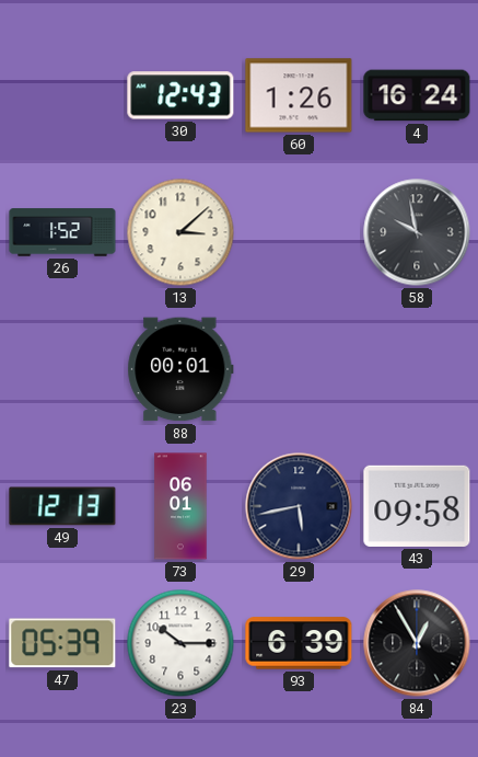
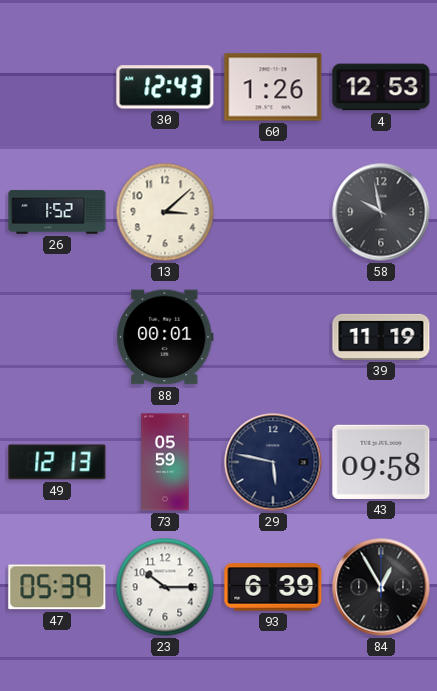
4: 16:24 -> 12:53 (381, 87)
39: none -> 11:19 (381, 337)
73: 06:01 -> 05:59 (165, 462)
29: 5:43 -> 5:47 (273, 462)
